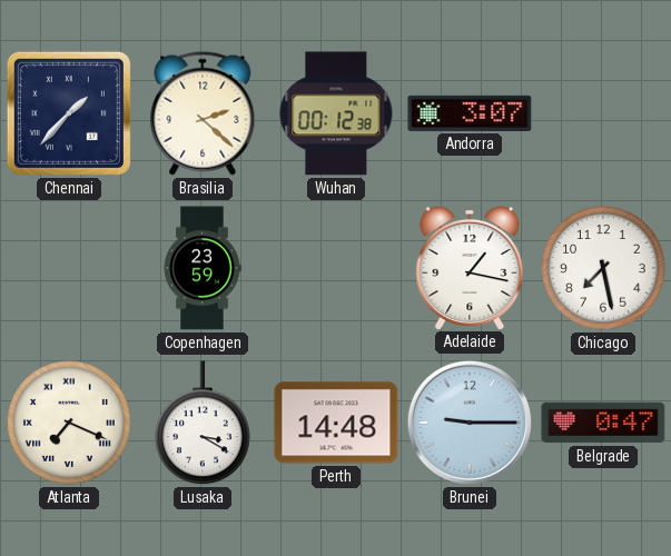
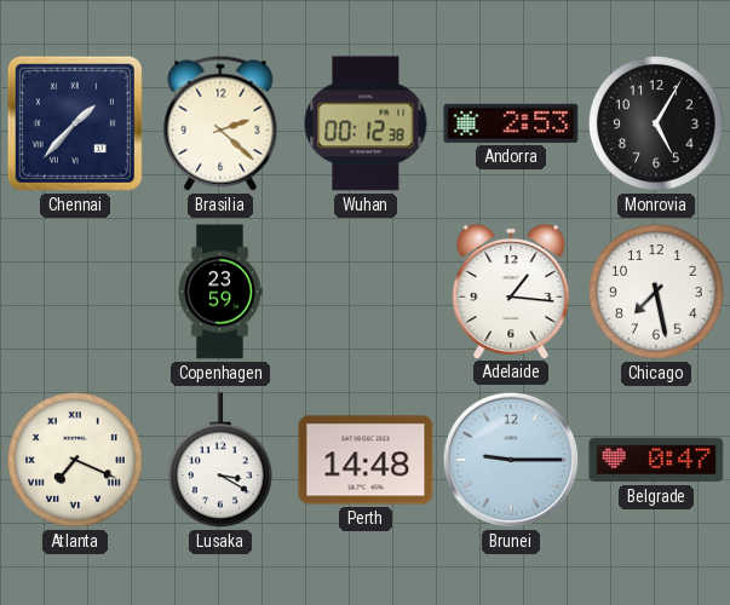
Andorra: 3:07 -> 2:53 (511, 123)
Monrovia: none -> 5:05 (656, 123)
Adelaide: 1:17 -> 1:16 (511, 290)
